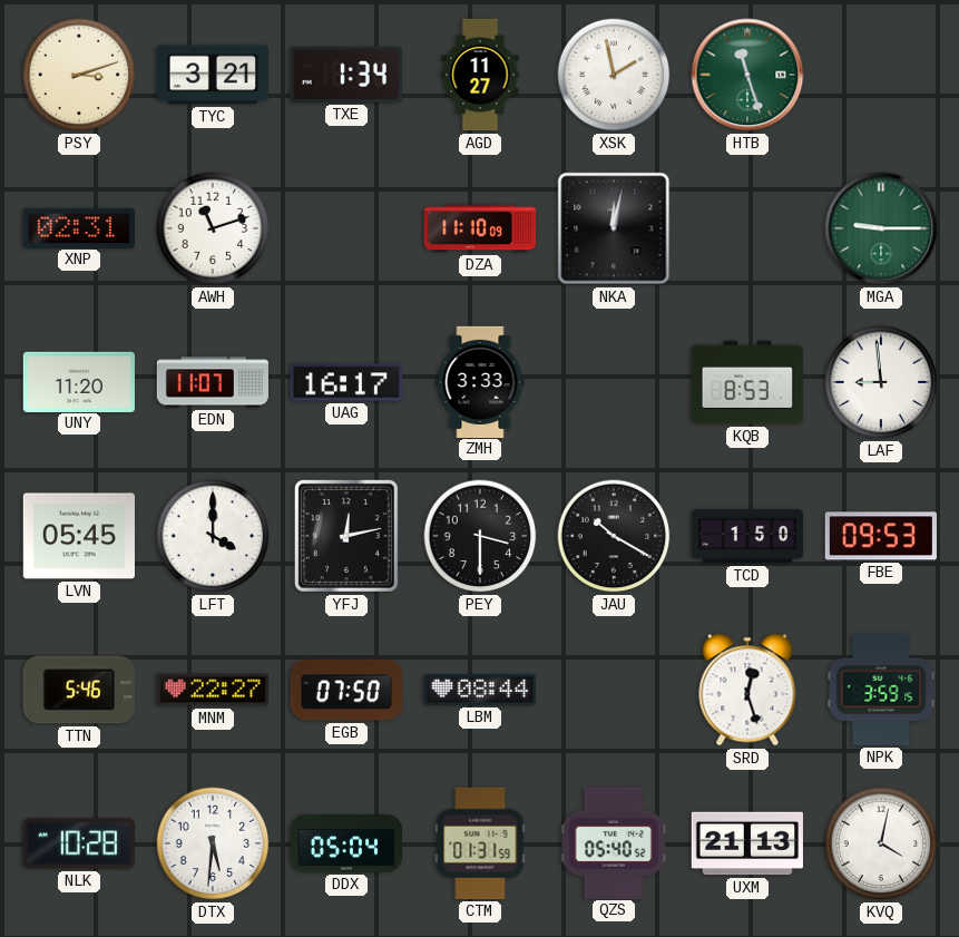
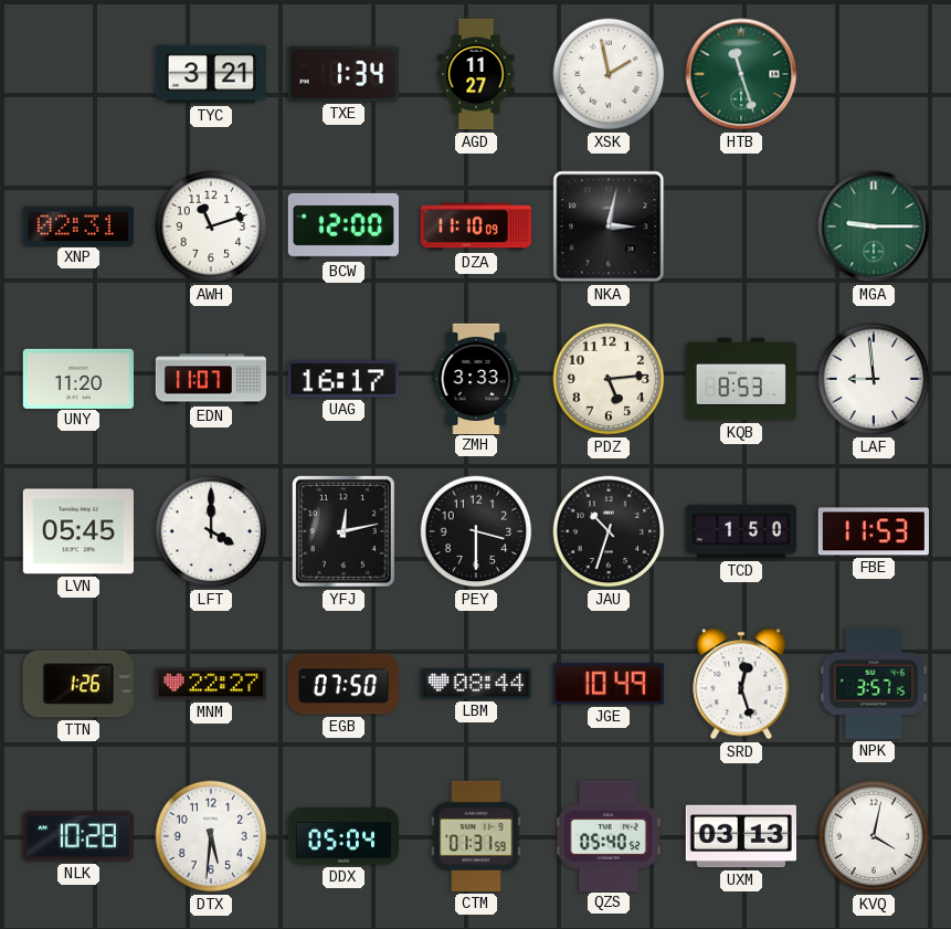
PSY: 3:12 -> none (79, 75)
BCW: none -> 12:00 (344, 226)
NKA: 12:02 -> 3:02 (609, 226)
PDZ: none -> 5:14 (609, 379)
JAU: 10:20 -> 10:33 (609, 531)
FBE: 09:53 -> 11:53 (874, 531)
TTN: 5:46 -> 1:26 (78, 684)
JGE: none -> 10:49 (609, 684)
NPK: 3:59 -> 3:57 (874, 684)
UXM: 21:13 -> 03:13 (741, 836)
